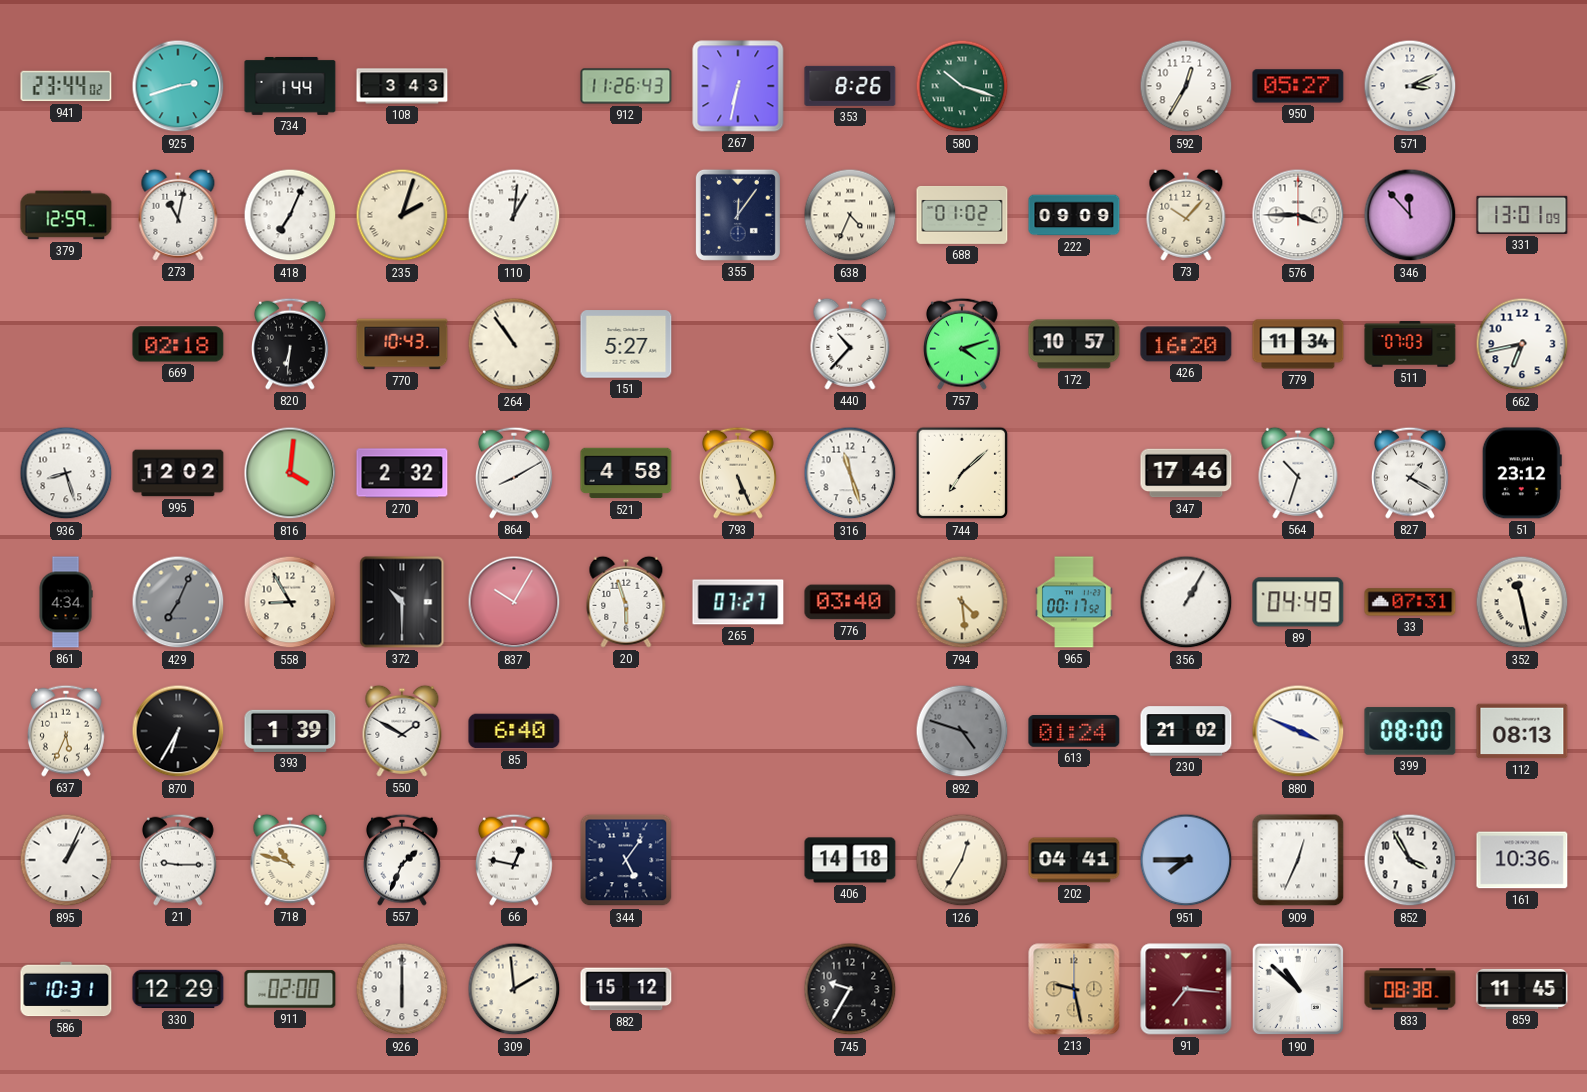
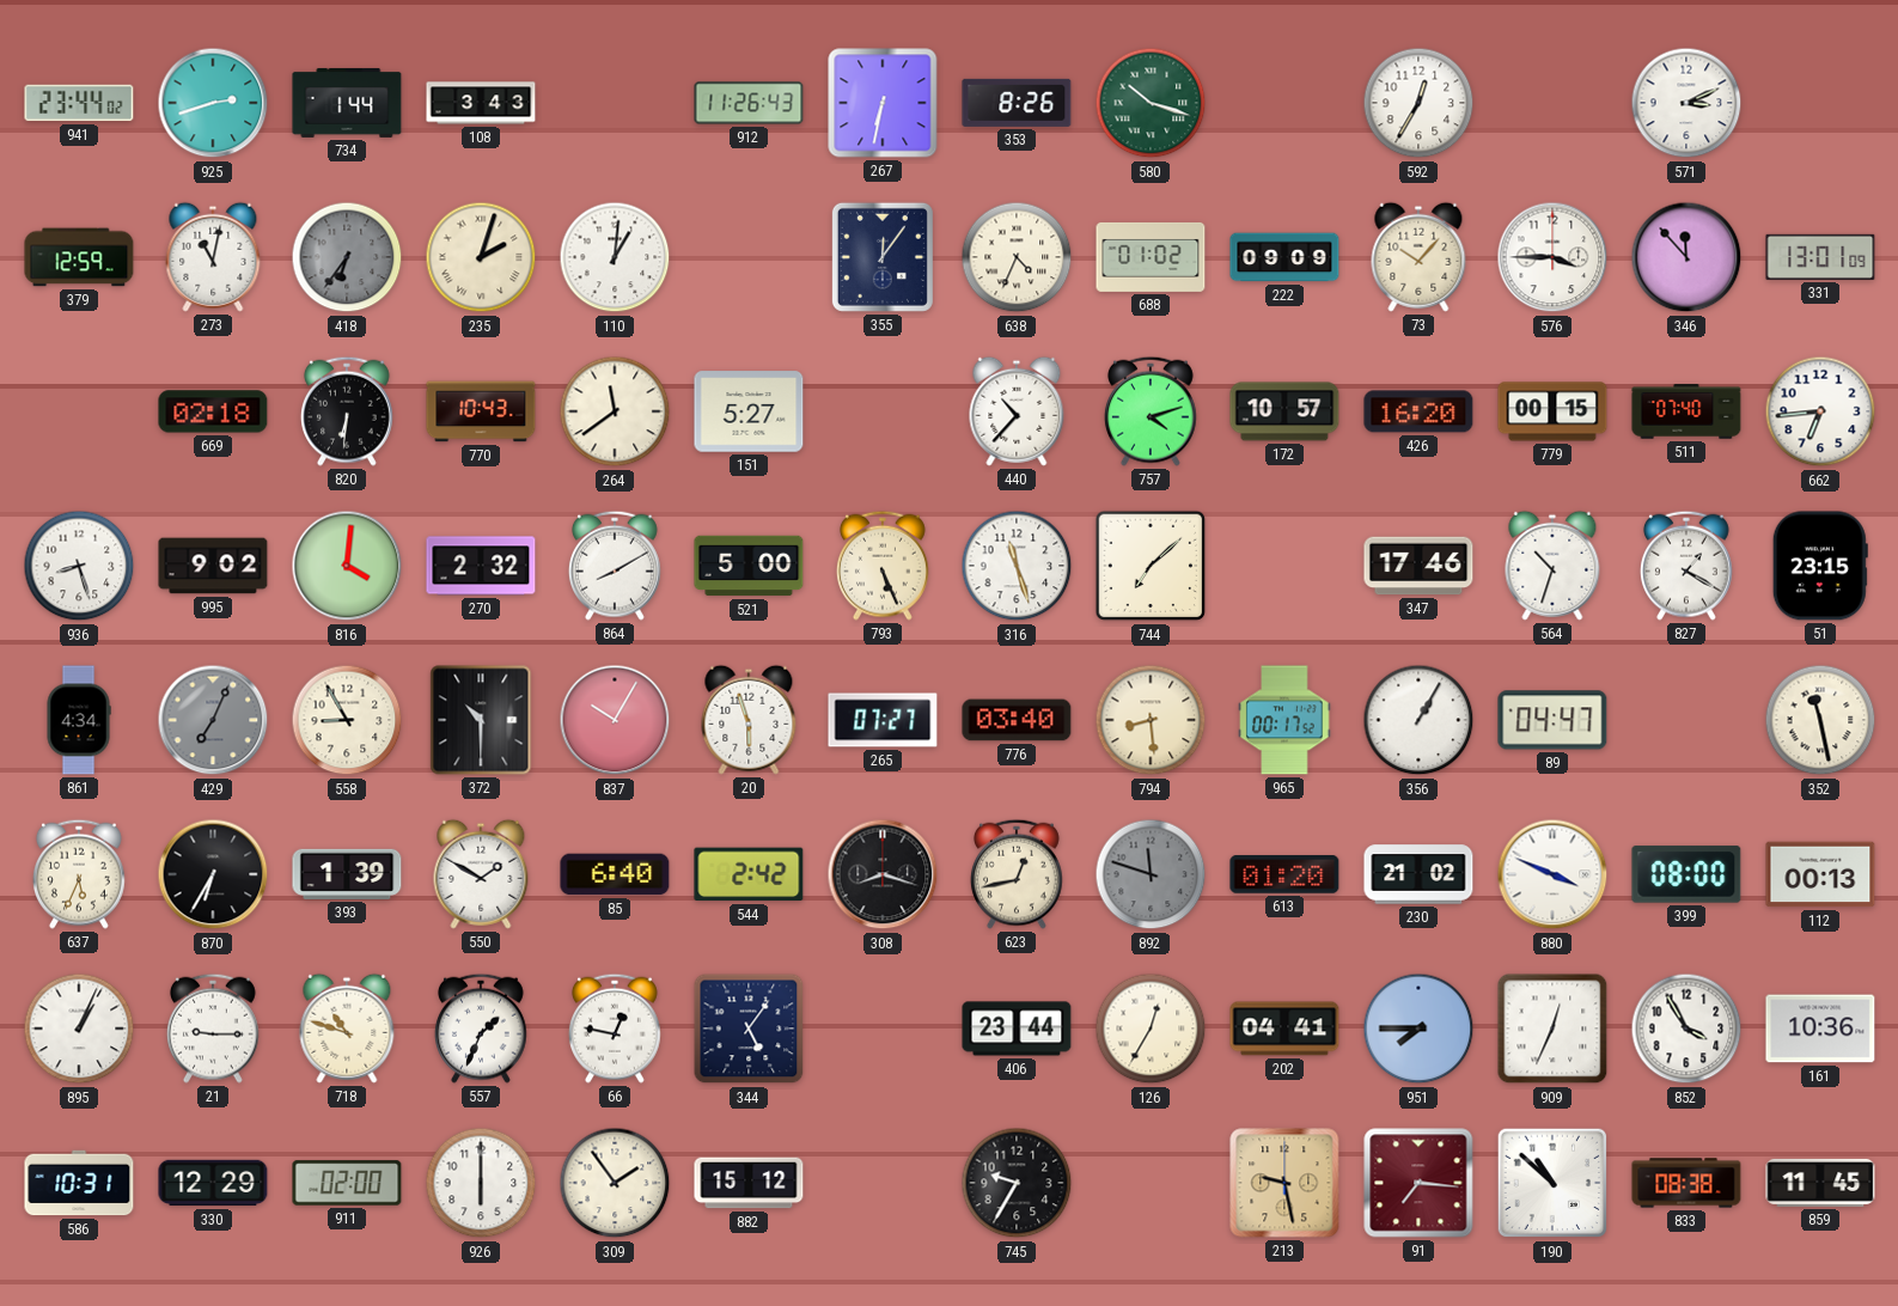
950: 05:27 -> none (1298, 86)
418: 7:04 -> 6:36 (347, 257)
418 dial: white -> grey (347, 257)
264: 10:54 -> 11:39 (615, 411)
779: 11:34 -> 00:15 (1552, 411)
511: 07:03 -> 07:40 (1686, 411)
662: 6:43 -> 6:44 (1820, 411)
995: 12:02 -> 9:02 (213, 566)
521: 4:58 -> 5:00 (749, 566)
51: 23:12 -> 23:15 (1820, 566)
794: 4:29 -> 8:29 (1151, 720)
89: 04:49 -> 04:47 (1552, 720)
33: 07:31 -> none (1410, 602)
544: none -> 2:42 (749, 874)
308: none -> 8:18 (883, 874)
623: none -> 12:43 (1017, 874)
892: 4:48 -> 11:48 (1151, 874)
613: 01:24 -> 01:20 (1284, 875)
112: 08:13 -> 00:13 (1820, 874)
406: 14:18 -> 23:44 (1017, 1029)
309: 1:59 -> 1:54 (615, 1183)
